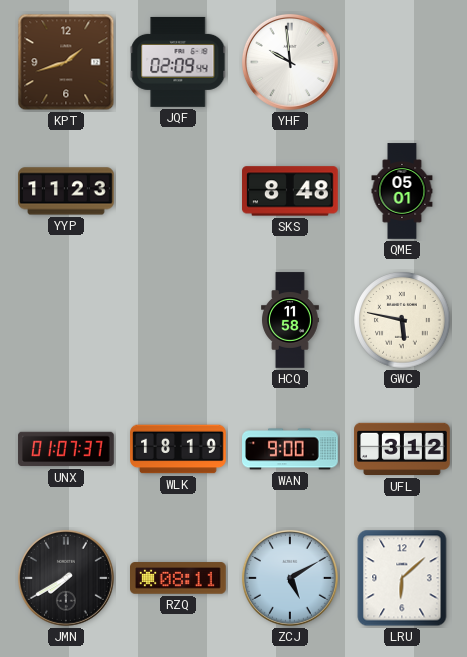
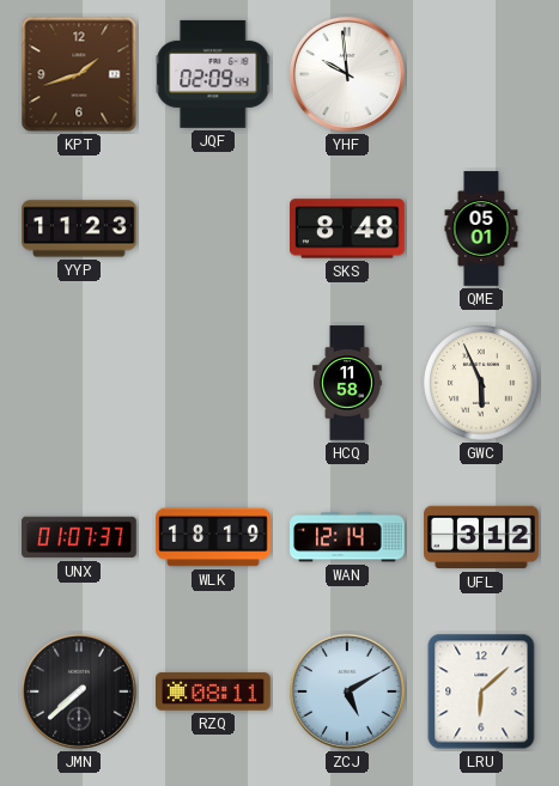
GWC: 5:47 -> 5:56 (481, 383)
WAN: 9:00 -> 12:14 (348, 537)
JMN: 7:40 -> 7:38 (79, 691)
